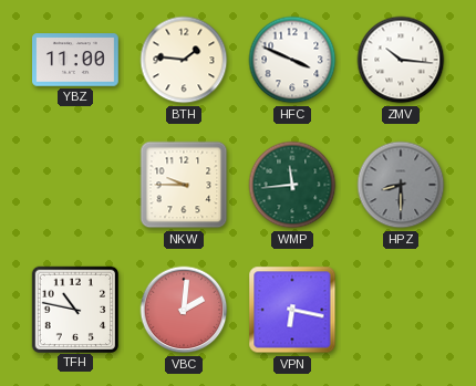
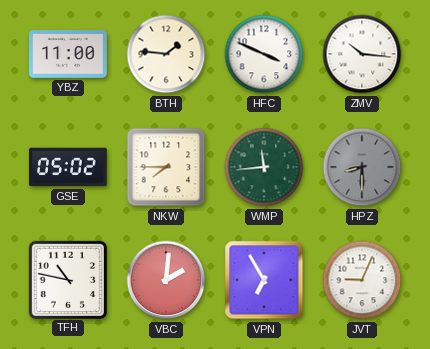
GSE: none -> 05:02 (69, 167)
NKW: 9:45 -> 7:45 (166, 167)
VPN: 6:17 -> 6:55 (264, 280)
JVT: none -> 9:04 (362, 280)
